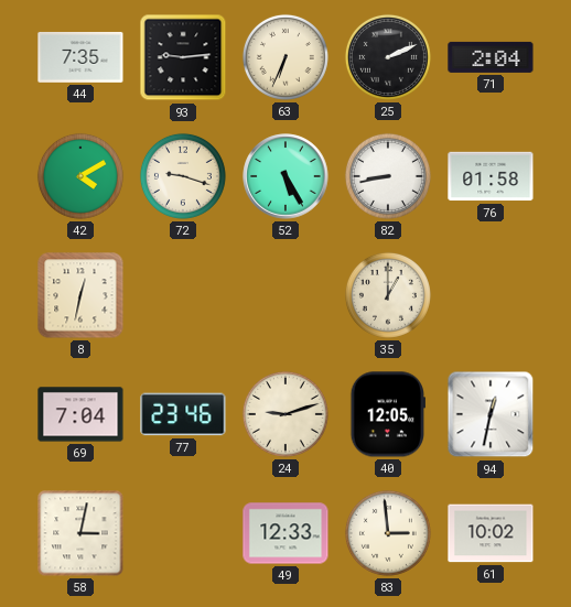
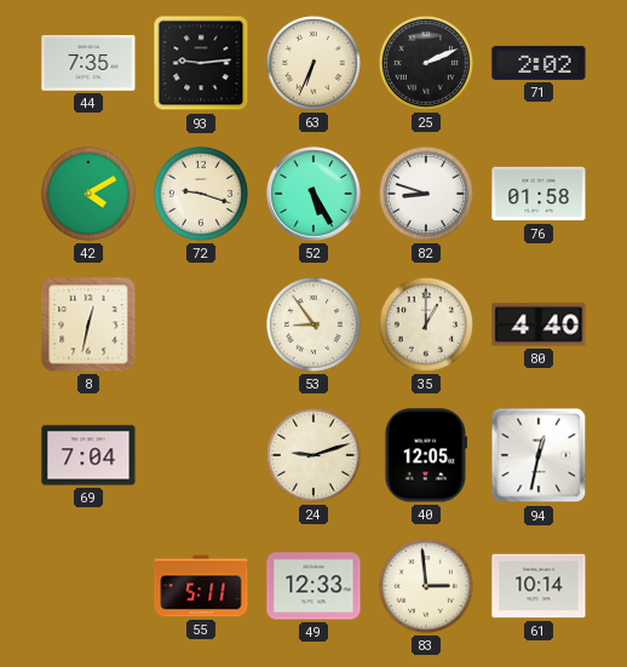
71: 2:04 -> 2:02 (539, 63)
82: 8:43 -> 8:48 (426, 194)
53: none -> 8:54 (313, 324)
80: none -> 4:40 (539, 324)
77: 23:46 -> none (183, 414)
58: 3:02 -> none (80, 533)
55: none -> 5:11 (201, 586)
61: 10:02 -> 10:14 (539, 586)
